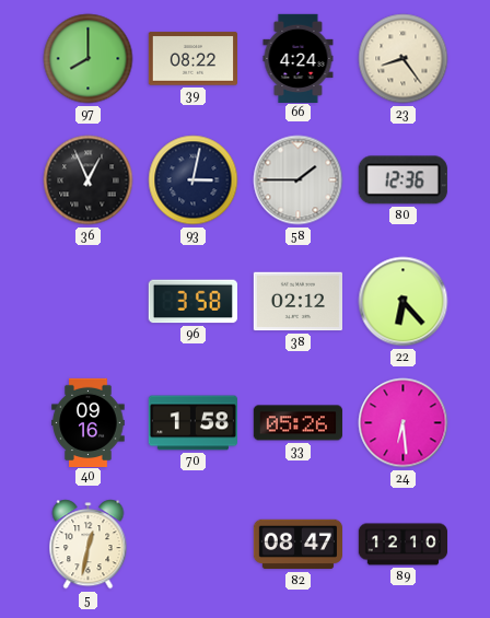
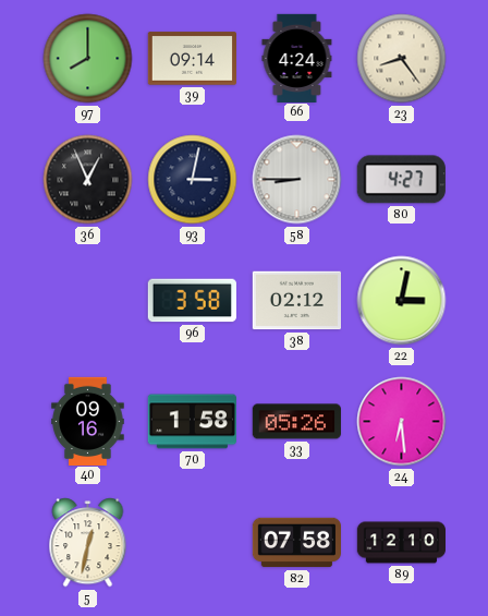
39: 08:22 -> 09:14 (192, 59)
58: 1:45 -> 8:45 (297, 180)
80: 12:36 -> 4:27 (401, 180)
22: 6:23 -> 3:02 (402, 301)
82: 08:47 -> 07:58 (296, 543)
